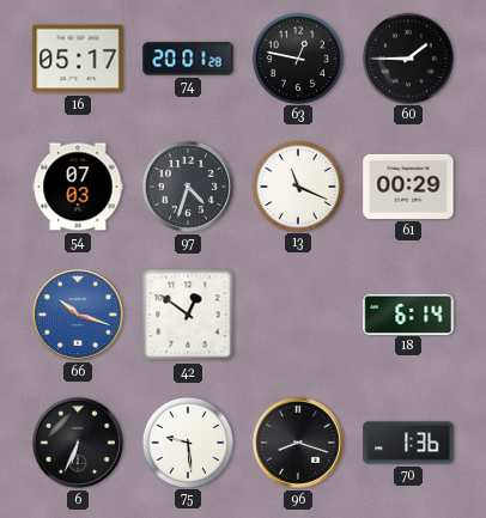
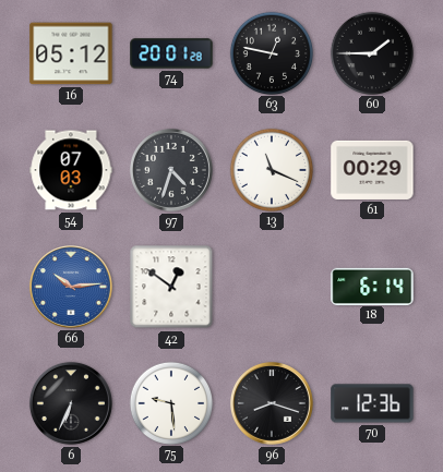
16: 05:17 -> 05:12 (71, 53)
66: 10:18 -> 10:14 (71, 287)
70: 1:36 -> 12:36 (372, 403)
